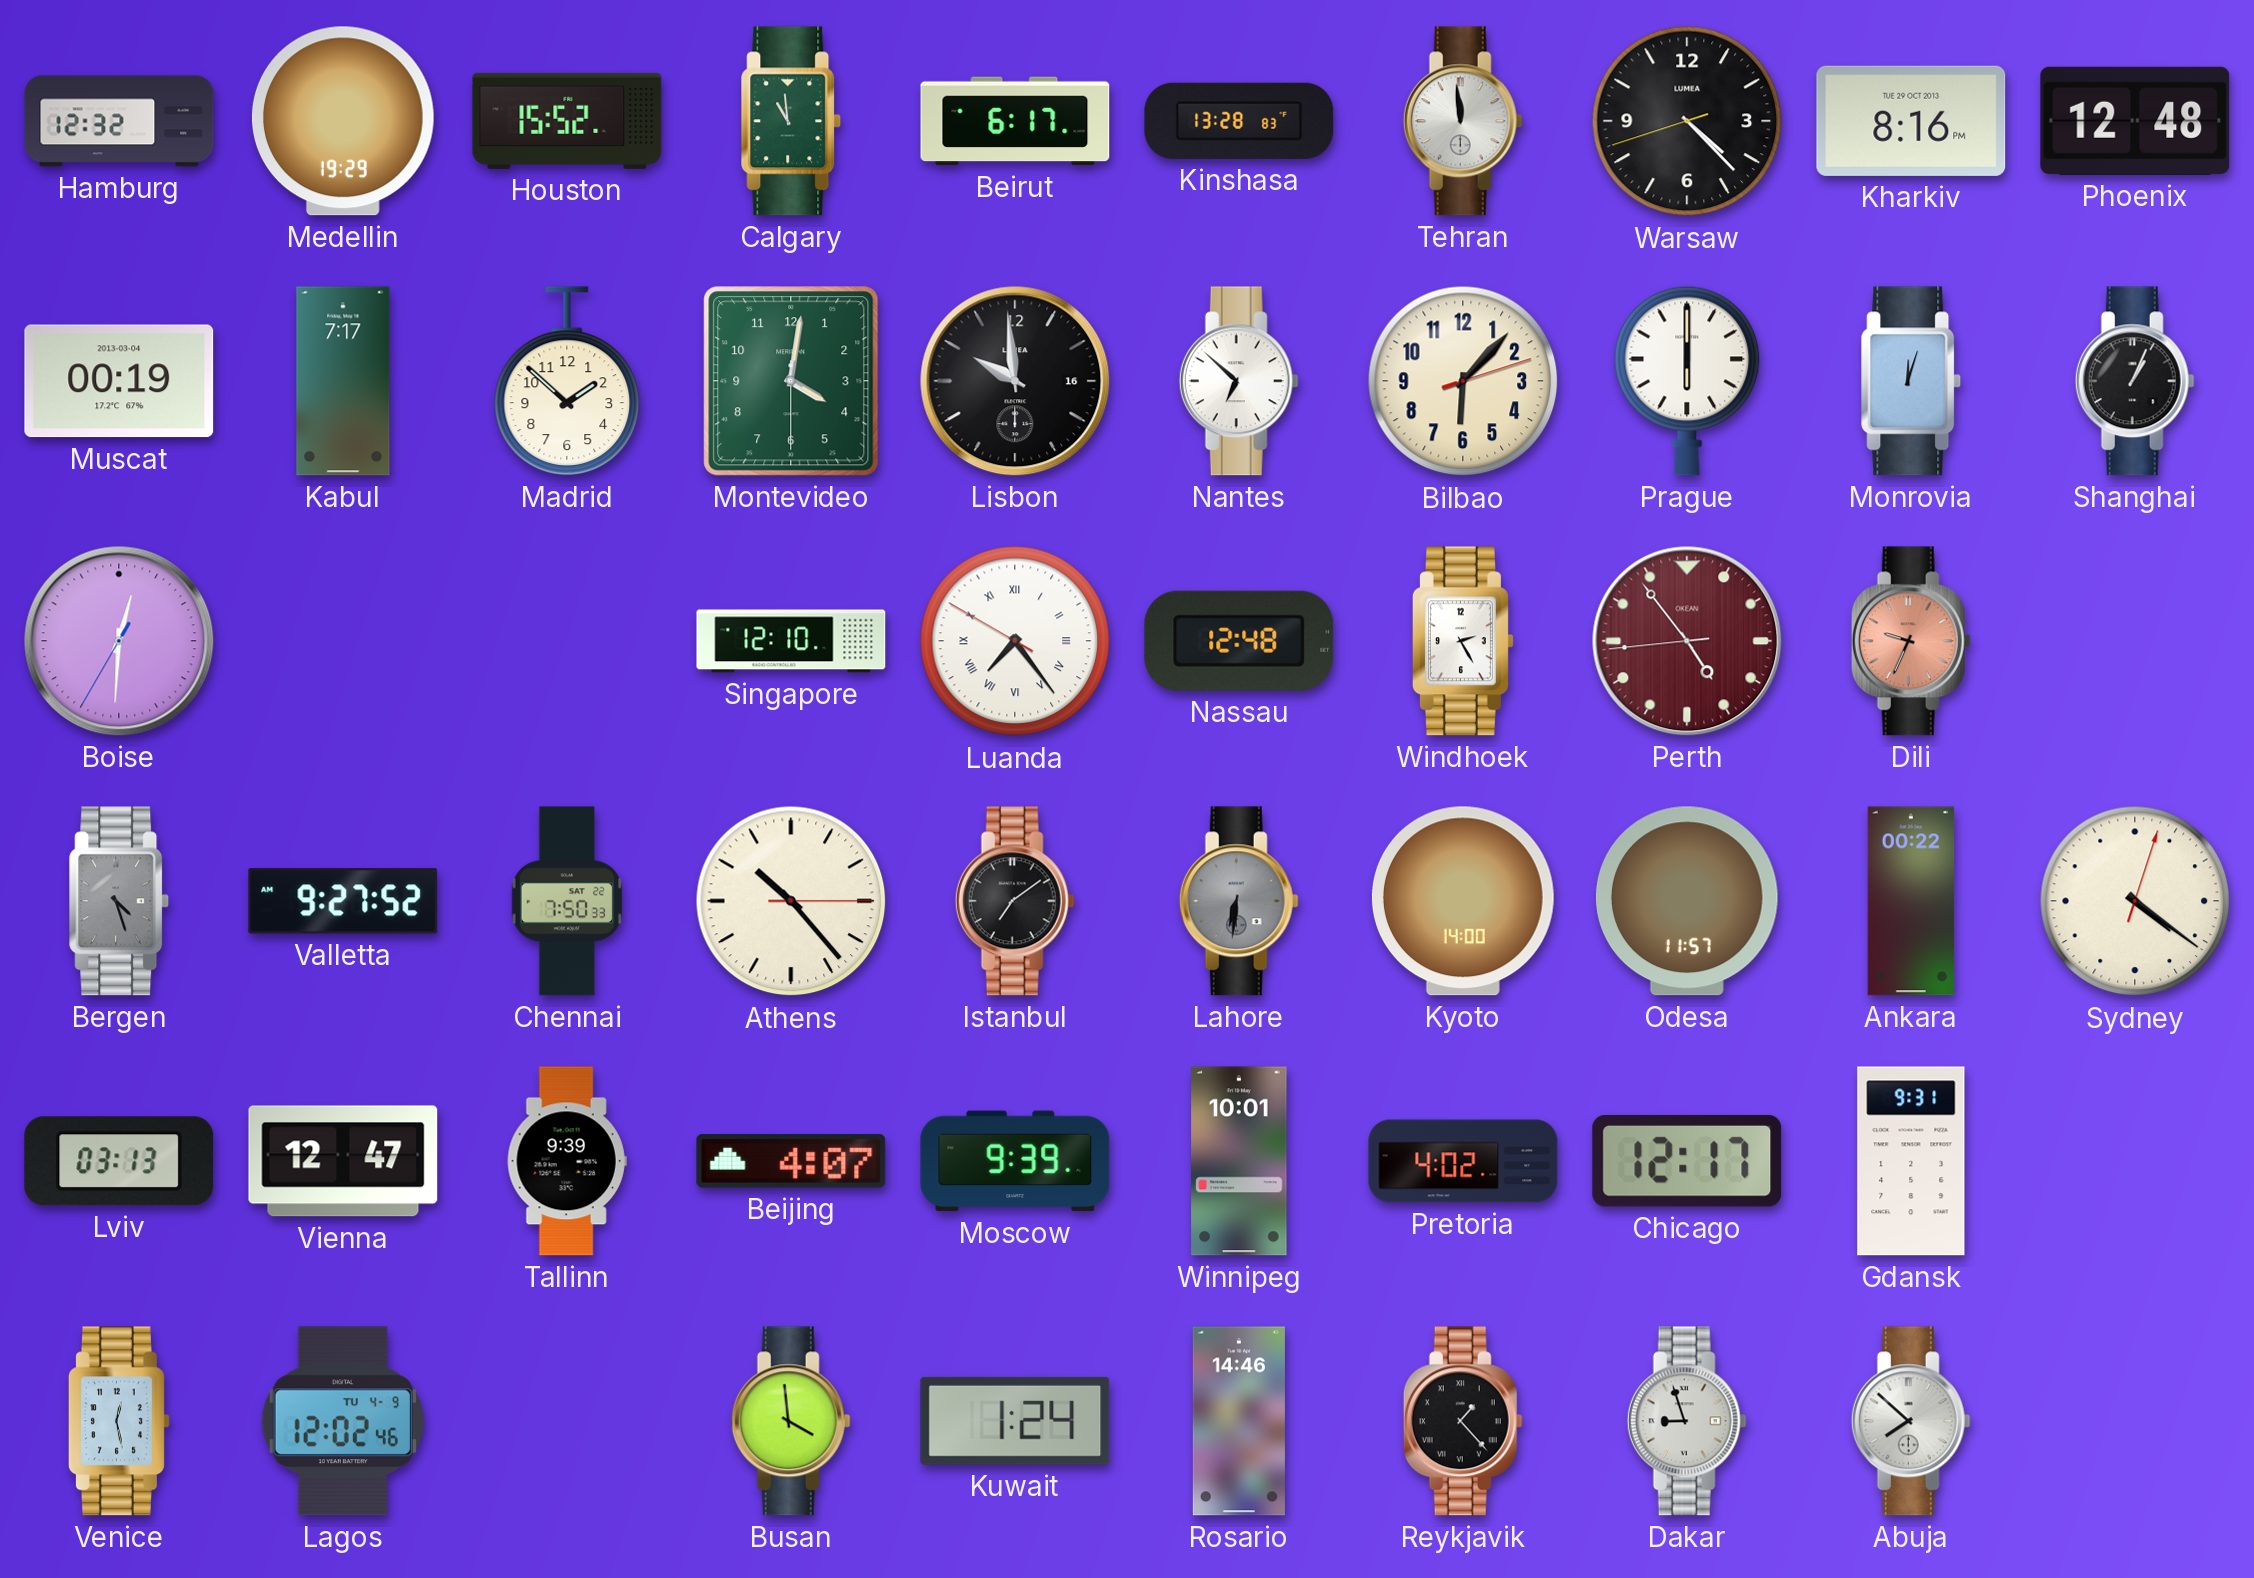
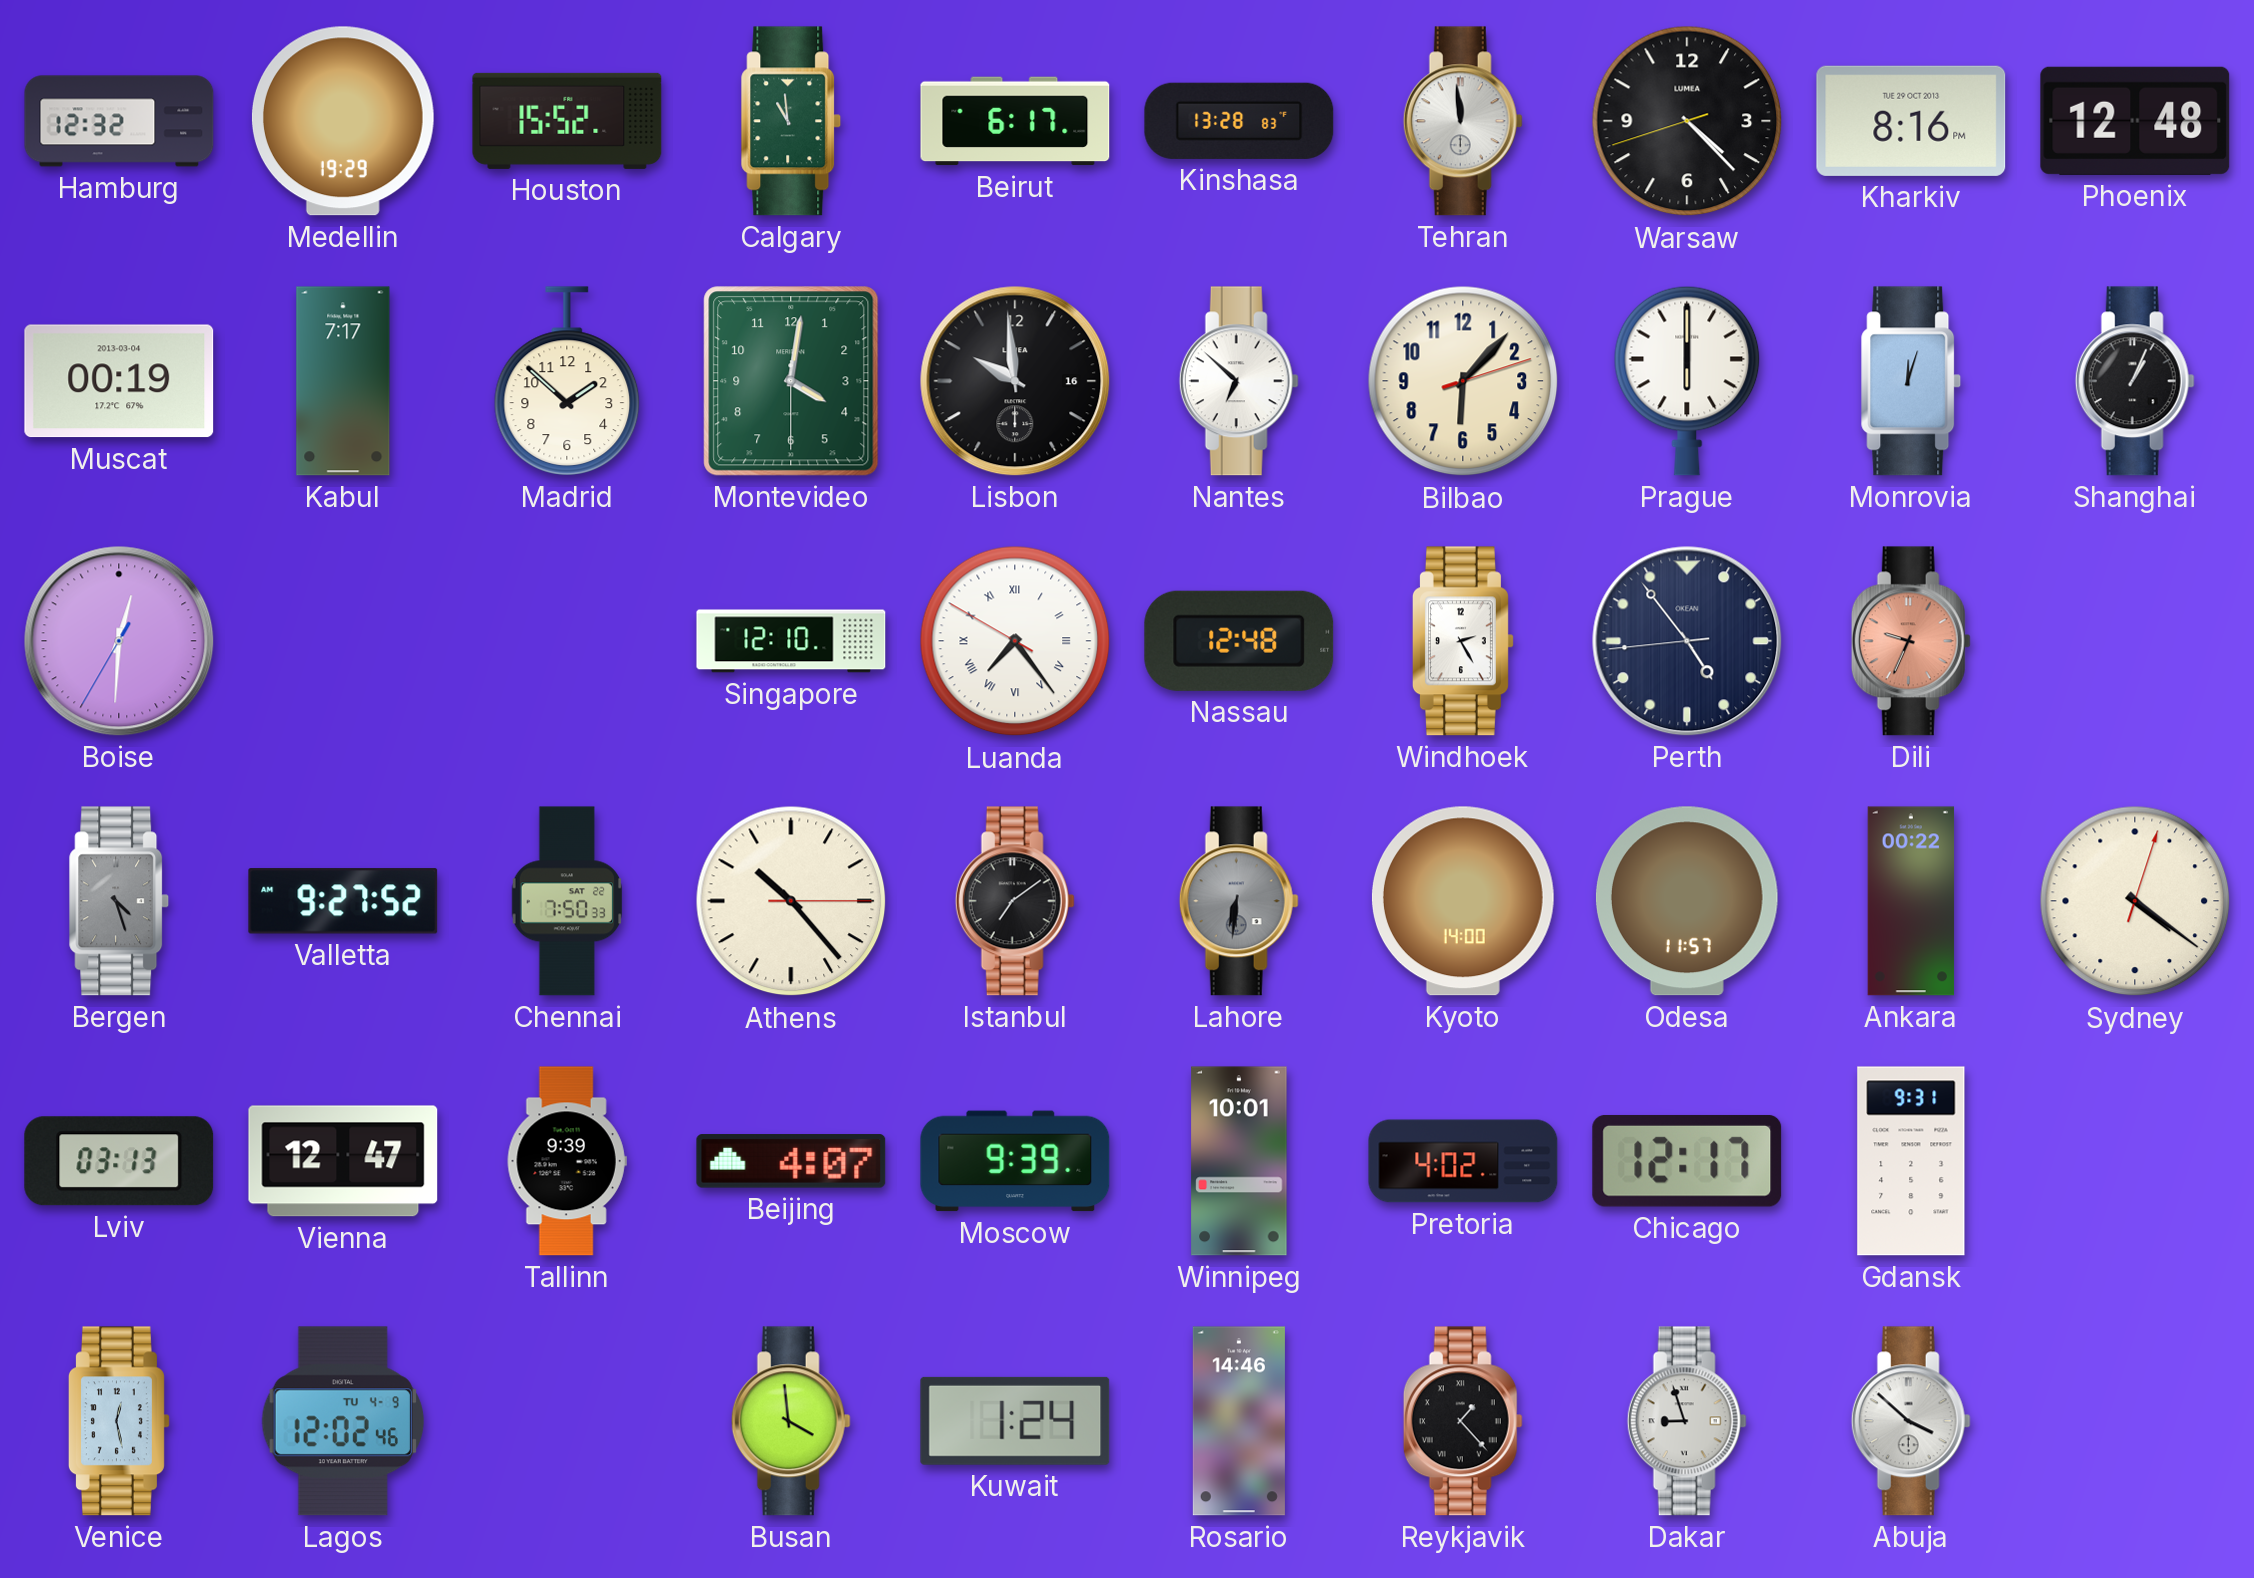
Perth dial: burgundy -> navy (1687, 641)
Abuja: 7:52 -> 3:52 (1911, 1421)
